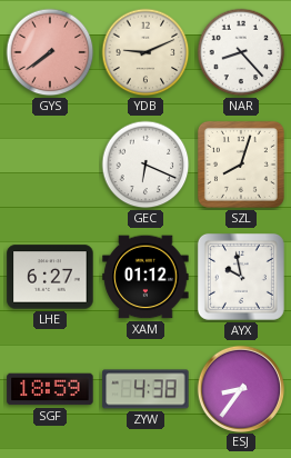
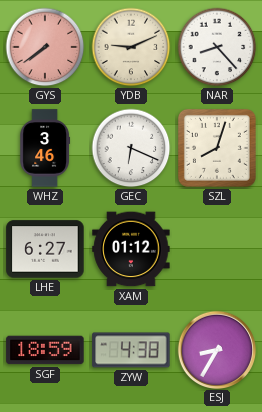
WHZ: none -> 3:46 (45, 148)
AYX: 9:58 -> none (241, 277)
ESJ: 8:36 -> 8:35 (216, 349)
